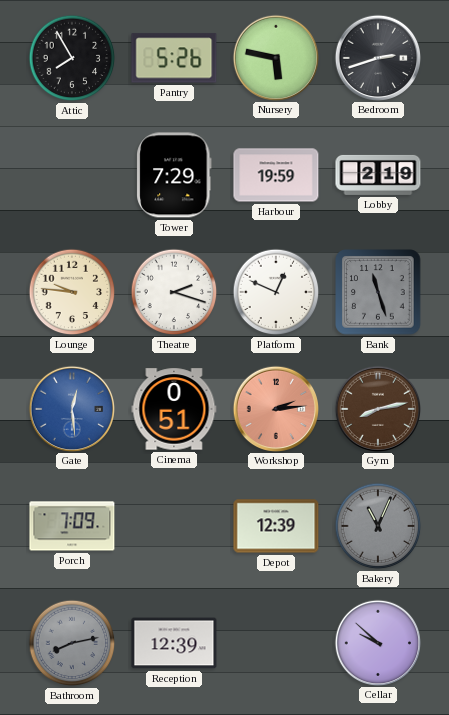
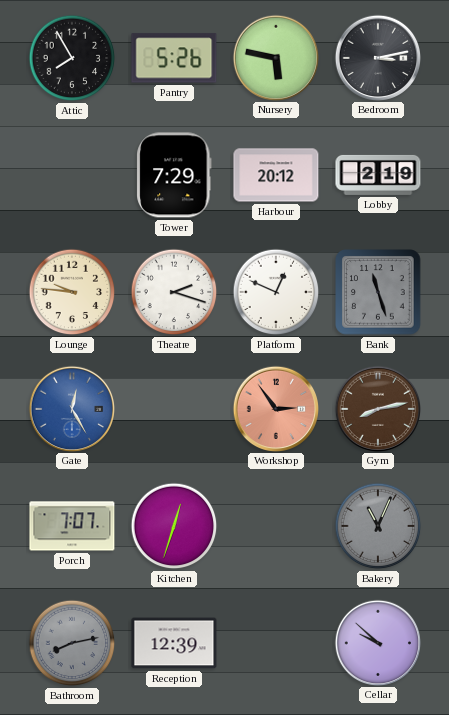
Bedroom: 2:42 -> 3:13 (377, 57)
Harbour: 19:59 -> 20:12 (276, 175)
Gate: 12:29 -> 12:25 (71, 408)
Cinema: 0:51 -> none (174, 409)
Workshop: 2:14 -> 2:54 (275, 408)
Porch: 7:09 -> 7:07 (72, 526)
Kitchen: none -> 12:33 (174, 526)
Depot: 12:39 -> none (276, 526)
